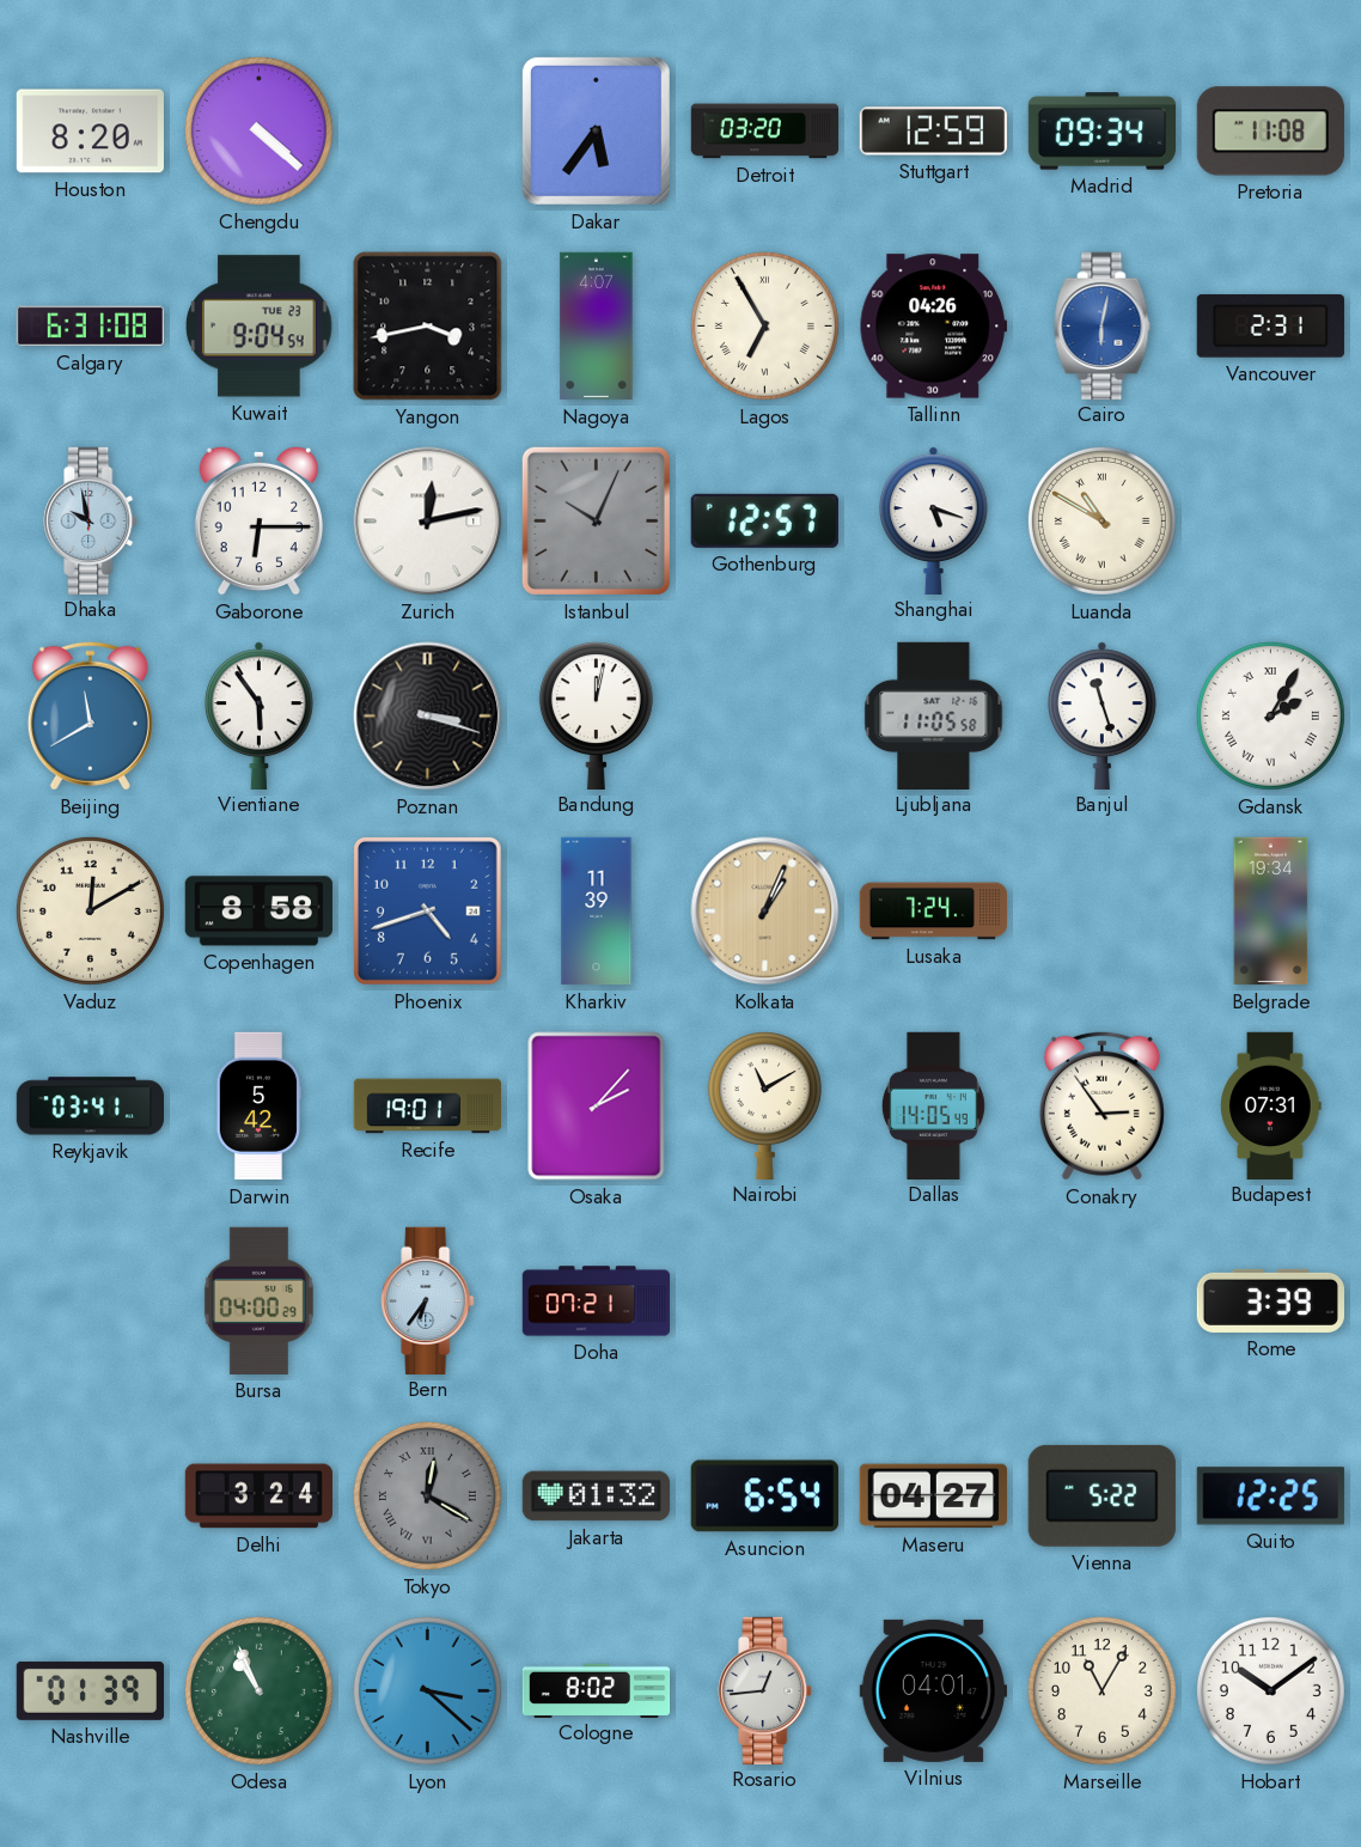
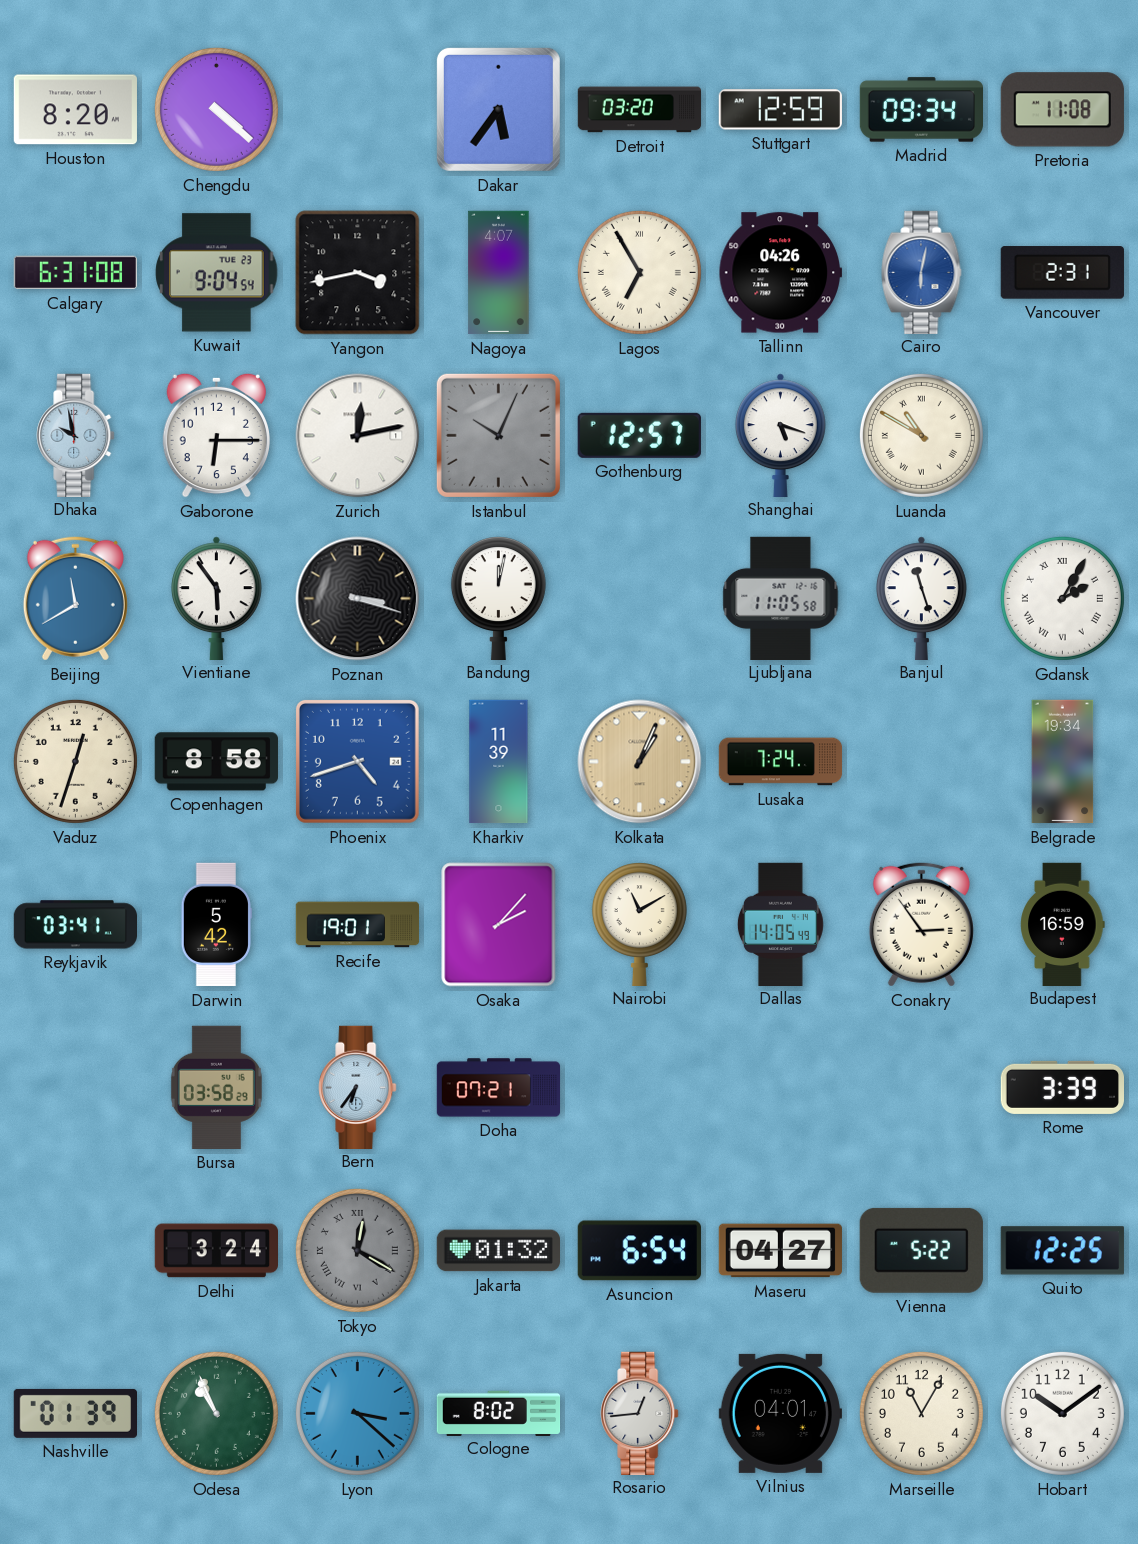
Vaduz: 12:10 -> 12:33 (75, 761)
Budapest: 07:31 -> 16:59 (1063, 924)
Bursa: 04:00 -> 03:58 (216, 1087)
